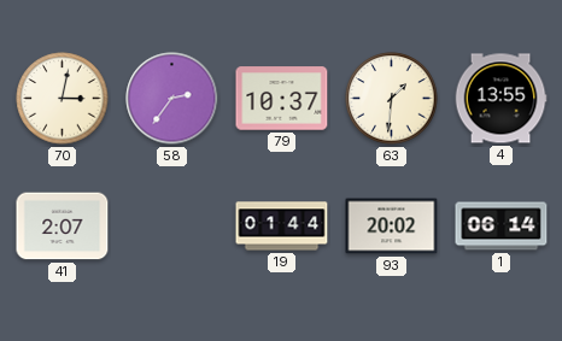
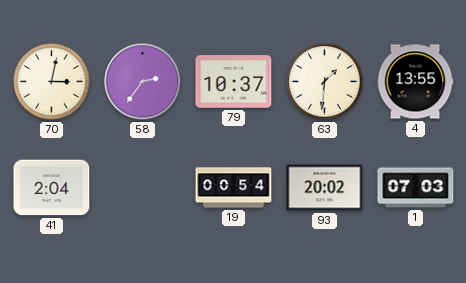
41: 2:07 -> 2:04 (52, 188)
19: 01:44 -> 00:54 (234, 188)
1: 06:14 -> 07:03 (416, 188)
